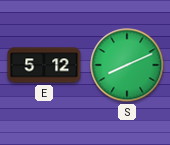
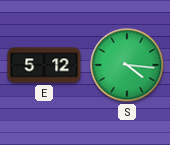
S: 8:11 -> 4:16 (127, 65)
